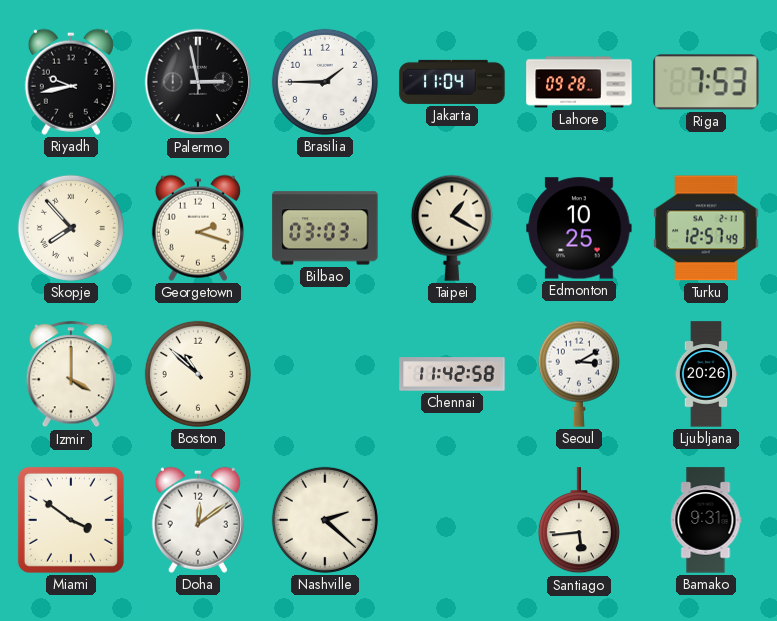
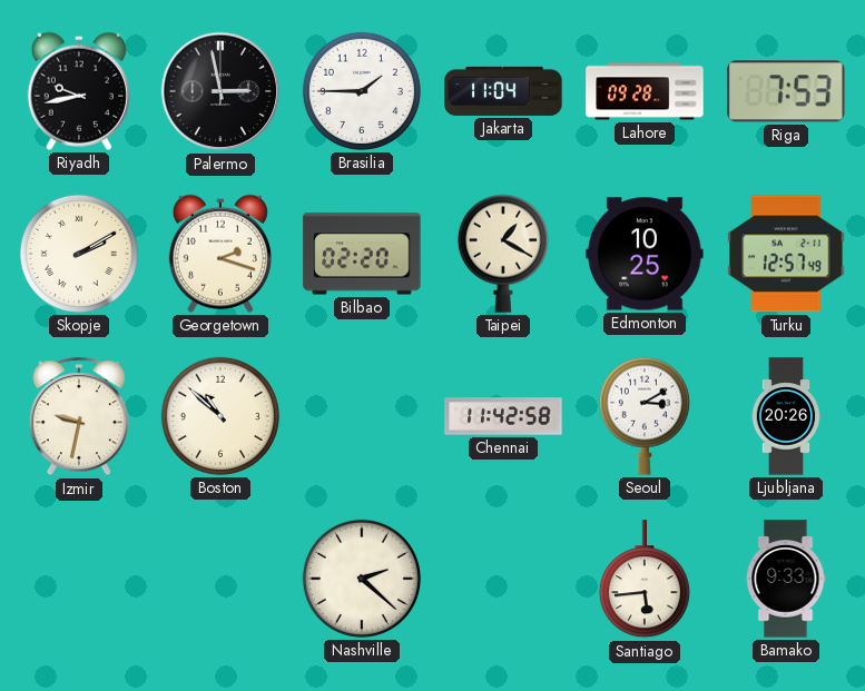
Skopje: 7:53 -> 2:10 (79, 254)
Bilbao: 03:03 -> 02:20 (362, 254)
Izmir: 4:00 -> 9:32 (78, 417)
Miami: 3:51 -> none (71, 520)
Doha: 12:09 -> none (198, 520)
Bamako: 9:31 -> 9:33 (786, 579)
